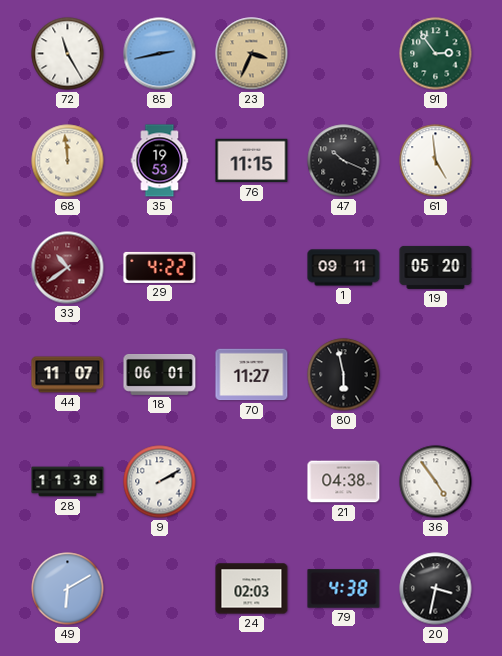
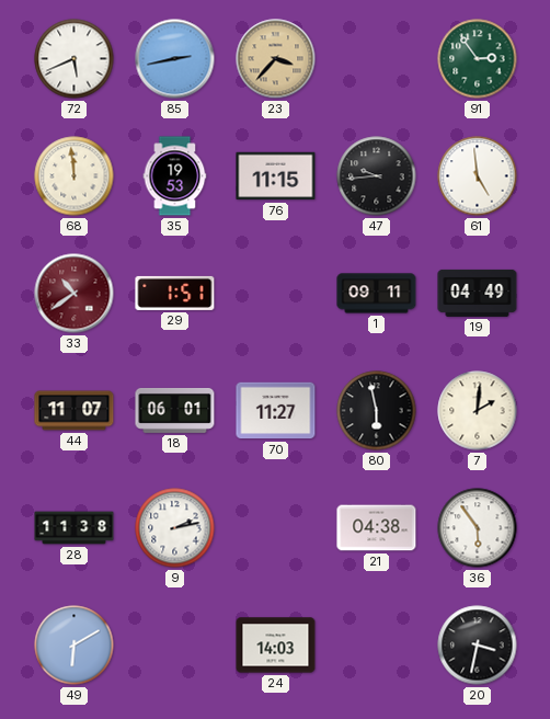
72: 11:25 -> 5:41 (75, 59)
23: 3:34 -> 3:37 (276, 59)
47: 10:19 -> 9:44 (377, 176)
29: 4:22 -> 1:51 (175, 293)
19: 05:20 -> 04:49 (478, 293)
7: none -> 2:01 (478, 411)
9: 2:10 -> 2:13 (175, 528)
36: 4:54 -> 5:54 (478, 528)
24: 02:03 -> 14:03 (276, 646)
79: 4:38 -> none (344, 589)
